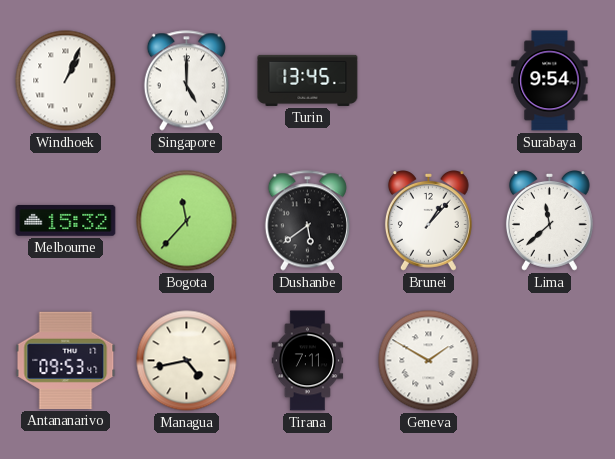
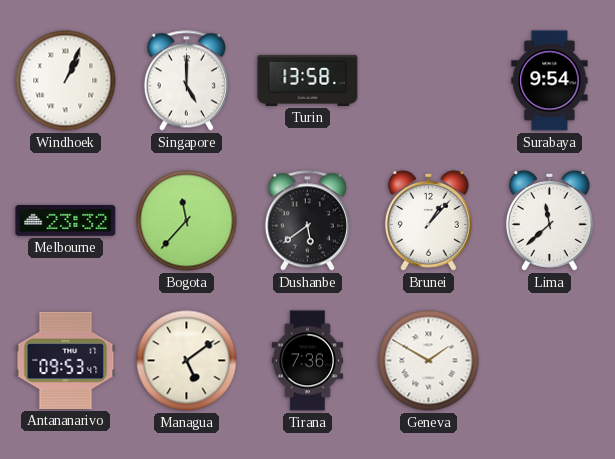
Turin: 13:45 -> 13:58 (308, 80)
Melbourne: 15:32 -> 23:32 (66, 221)
Managua: 4:43 -> 5:09 (187, 361)
Tirana: 7:11 -> 7:36 (308, 361)
